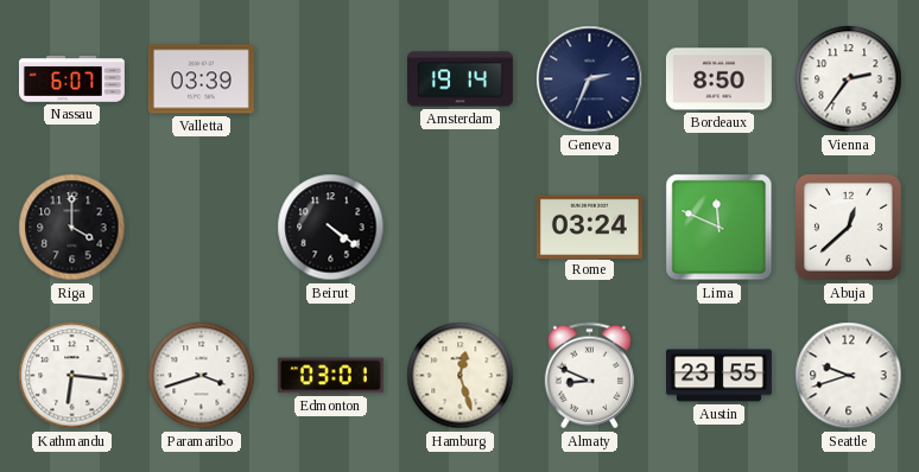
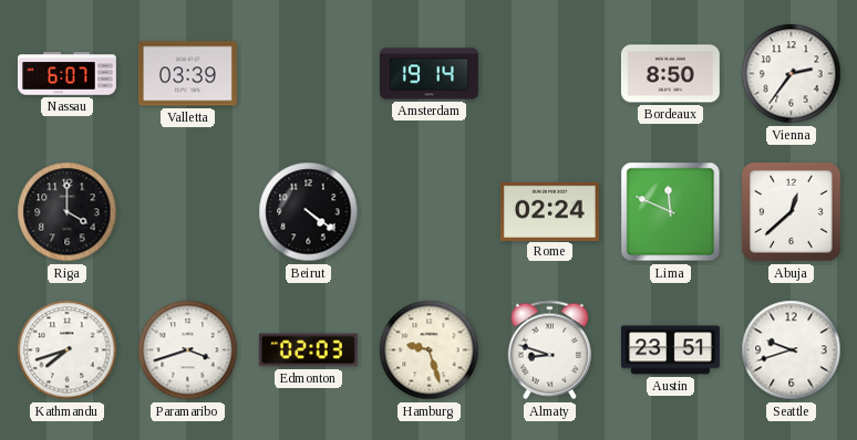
Geneva: 2:34 -> none (590, 79)
Rome: 03:24 -> 02:24 (549, 211)
Kathmandu: 6:16 -> 7:42 (68, 350)
Edmonton: 03:01 -> 02:03 (308, 350)
Hamburg: 12:27 -> 9:27 (430, 350)
Almaty: 8:49 -> 8:48 (549, 350)
Austin: 23:55 -> 23:51 (670, 350)
